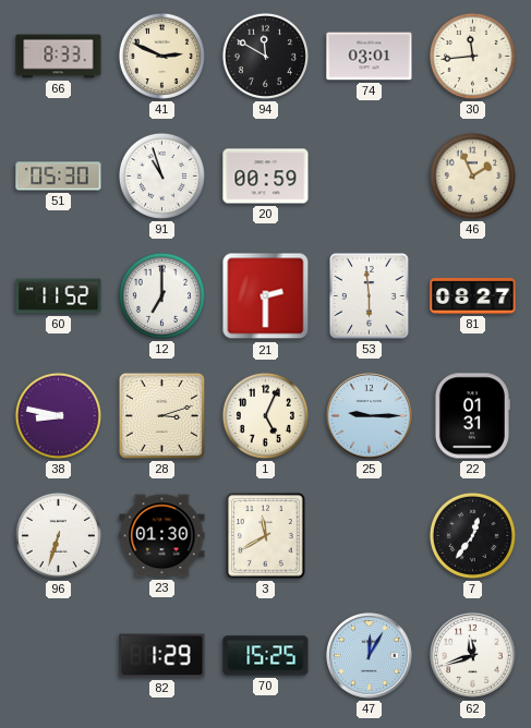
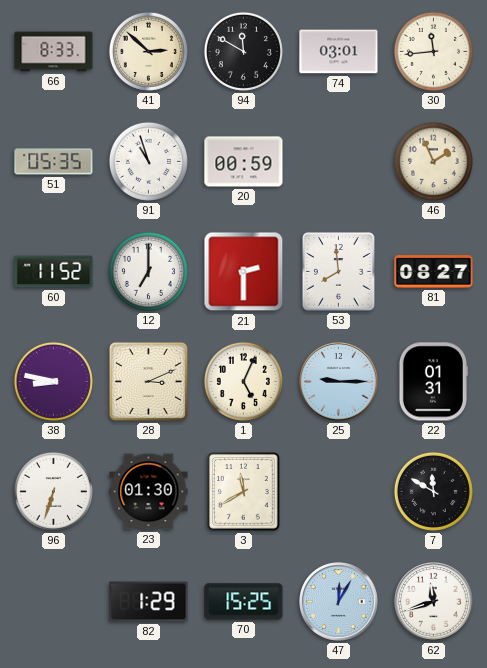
41: 2:49 -> 2:52 (148, 51)
51: 05:30 -> 05:35 (54, 162)
53: 5:59 -> 7:59 (339, 272)
28: 3:12 -> 3:11 (148, 381)
7: 12:36 -> 11:50 (433, 491)
